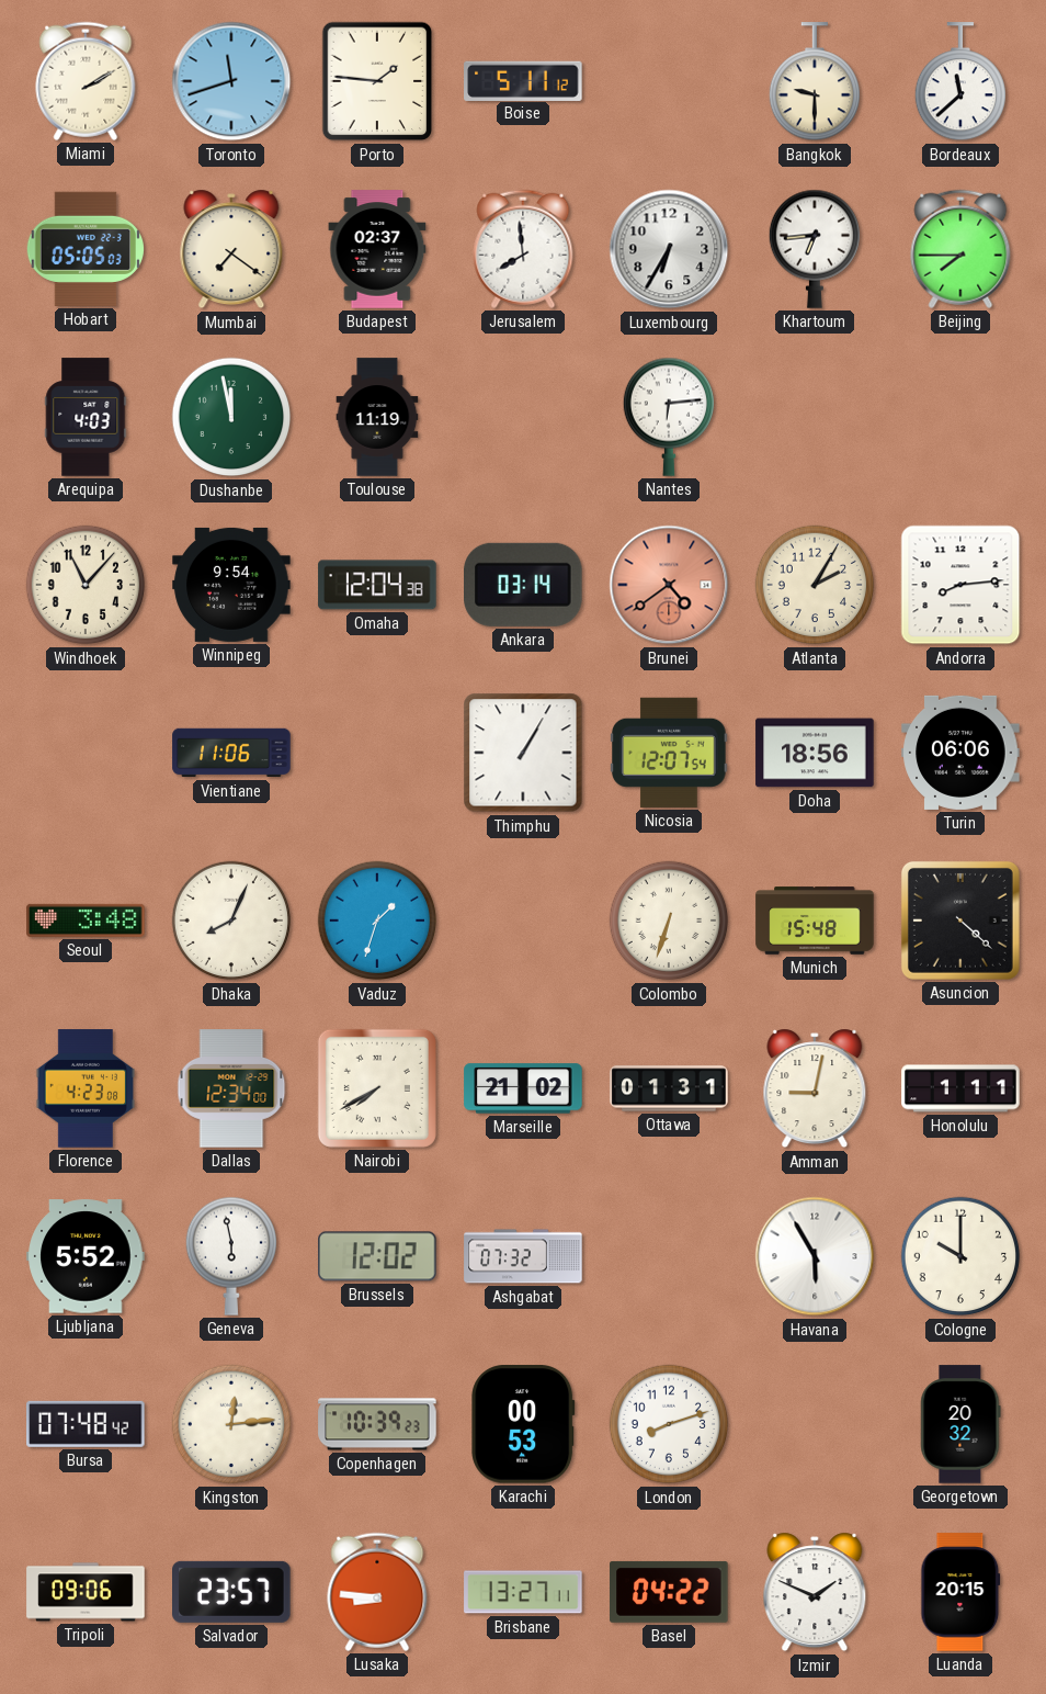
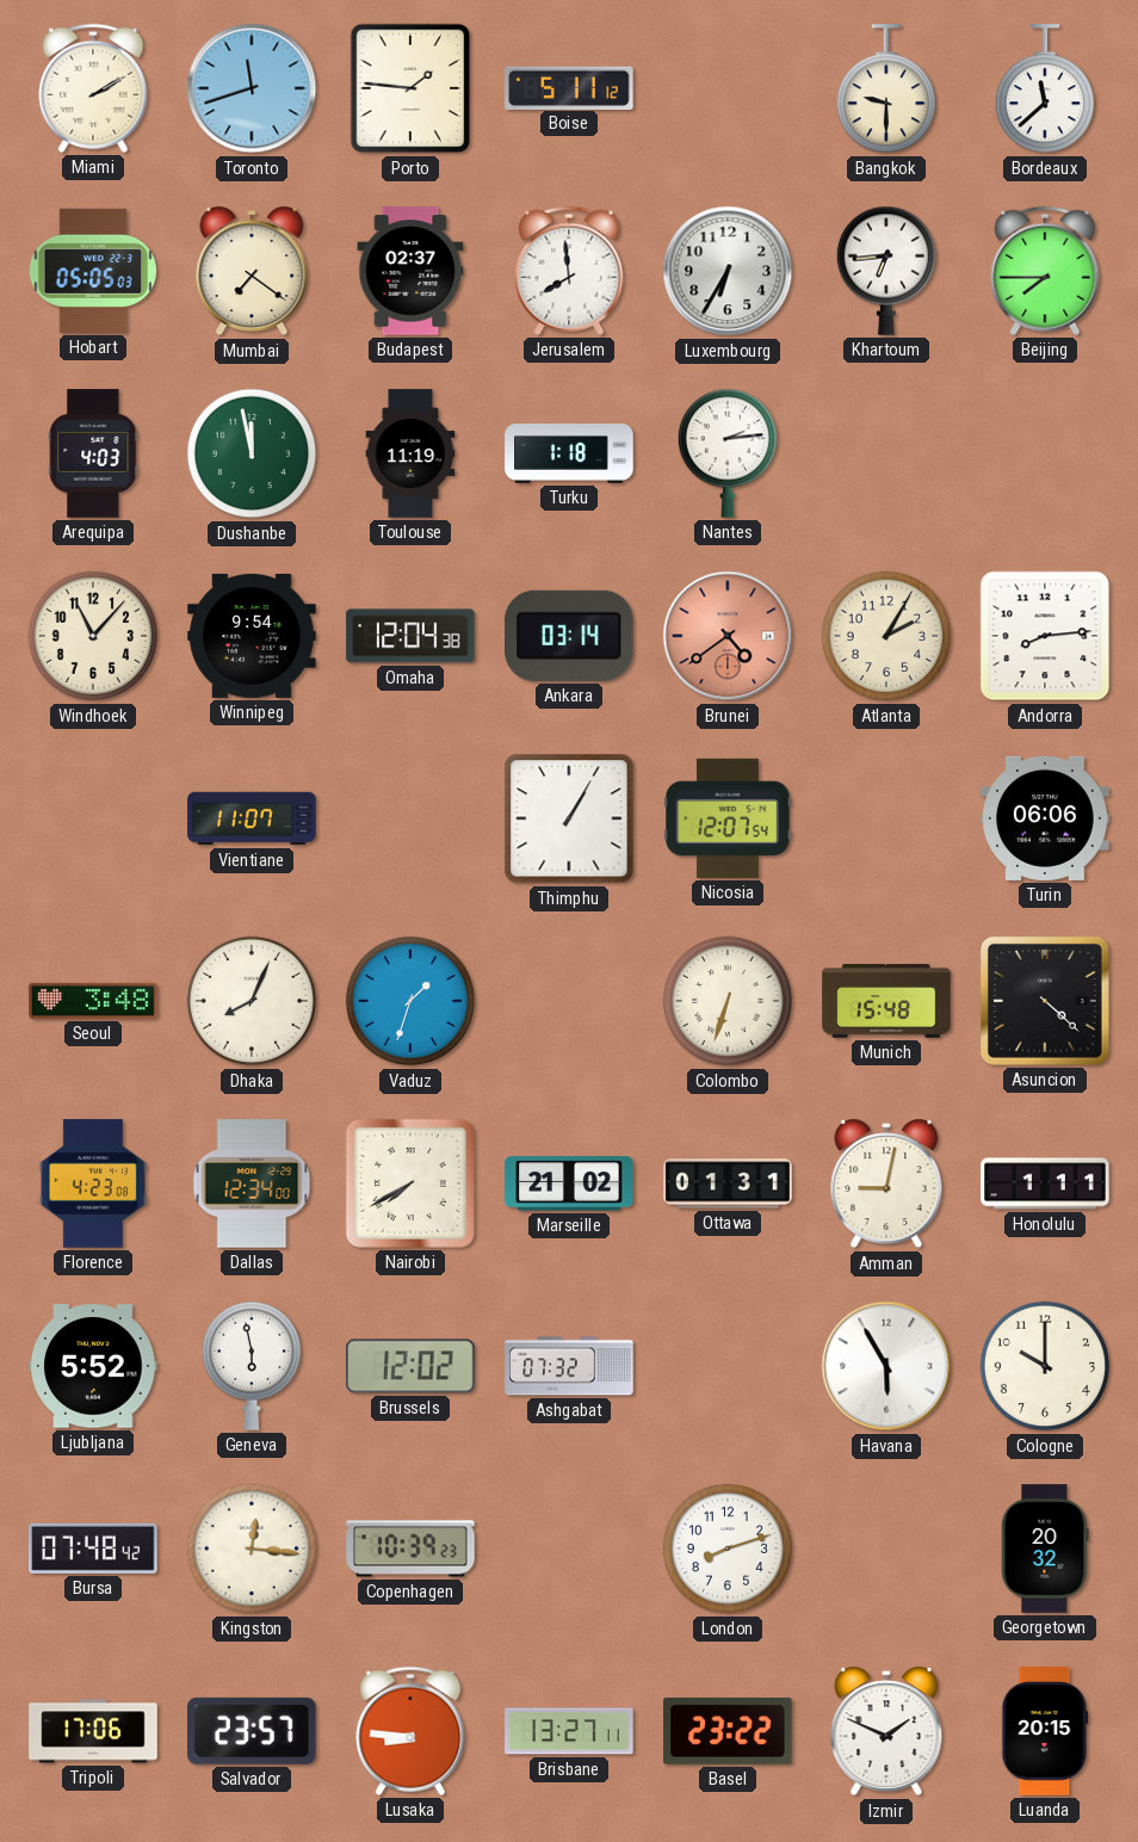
Turku: none -> 1:18 (569, 455)
Nantes: 6:14 -> 2:14 (726, 453)
Vientiane: 11:06 -> 11:07 (252, 818)
Doha: 18:56 -> none (815, 753)
Kingston: 12:14 -> 12:16 (252, 1549)
Karachi: 00:53 -> none (523, 1424)
Tripoli: 09:06 -> 17:06 (93, 1731)
Basel: 04:22 -> 23:22 (728, 1731)
